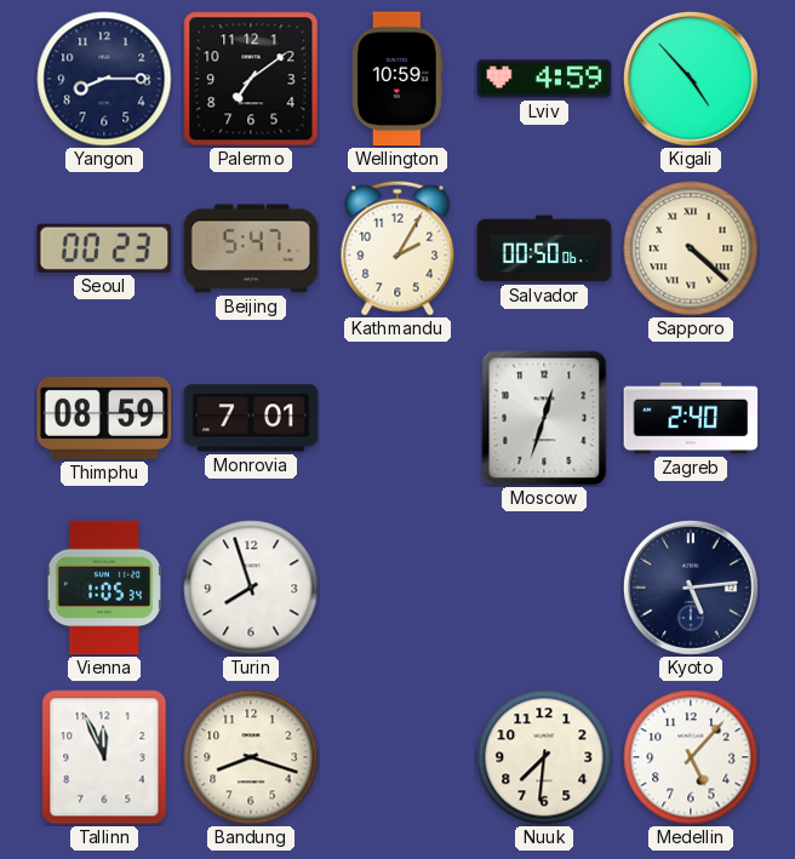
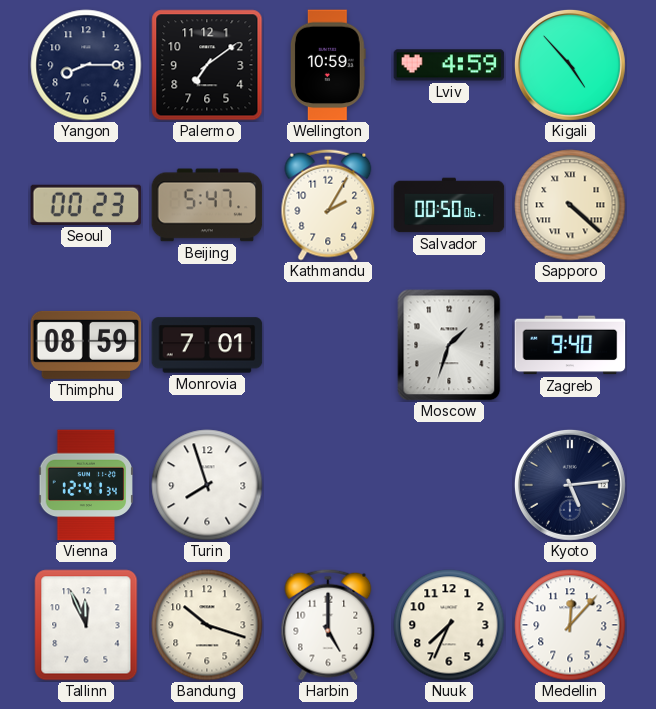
Moscow: 12:33 -> 1:33 (449, 345)
Zagreb: 2:40 -> 9:40 (570, 345)
Vienna: 1:05 -> 12:41 (85, 485)
Bandung: 8:18 -> 10:18 (207, 625)
Harbin: none -> 5:00 (328, 625)
Nuuk: 7:31 -> 7:34 (449, 625)
Medellin: 5:07 -> 12:07 (570, 625)
